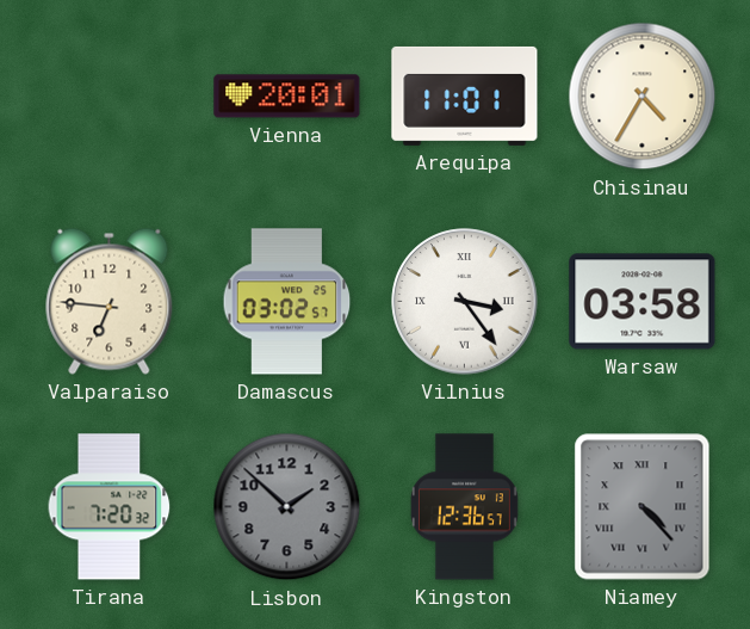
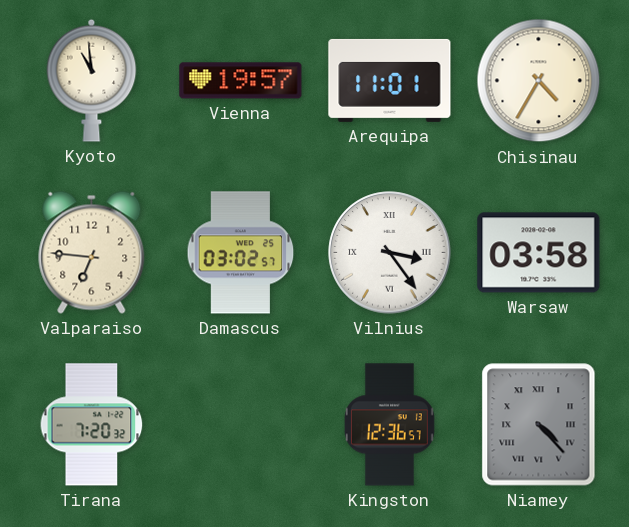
Kyoto: none -> 10:59 (92, 80)
Vienna: 20:01 -> 19:57 (241, 81)
Lisbon: 1:52 -> none (287, 507)
